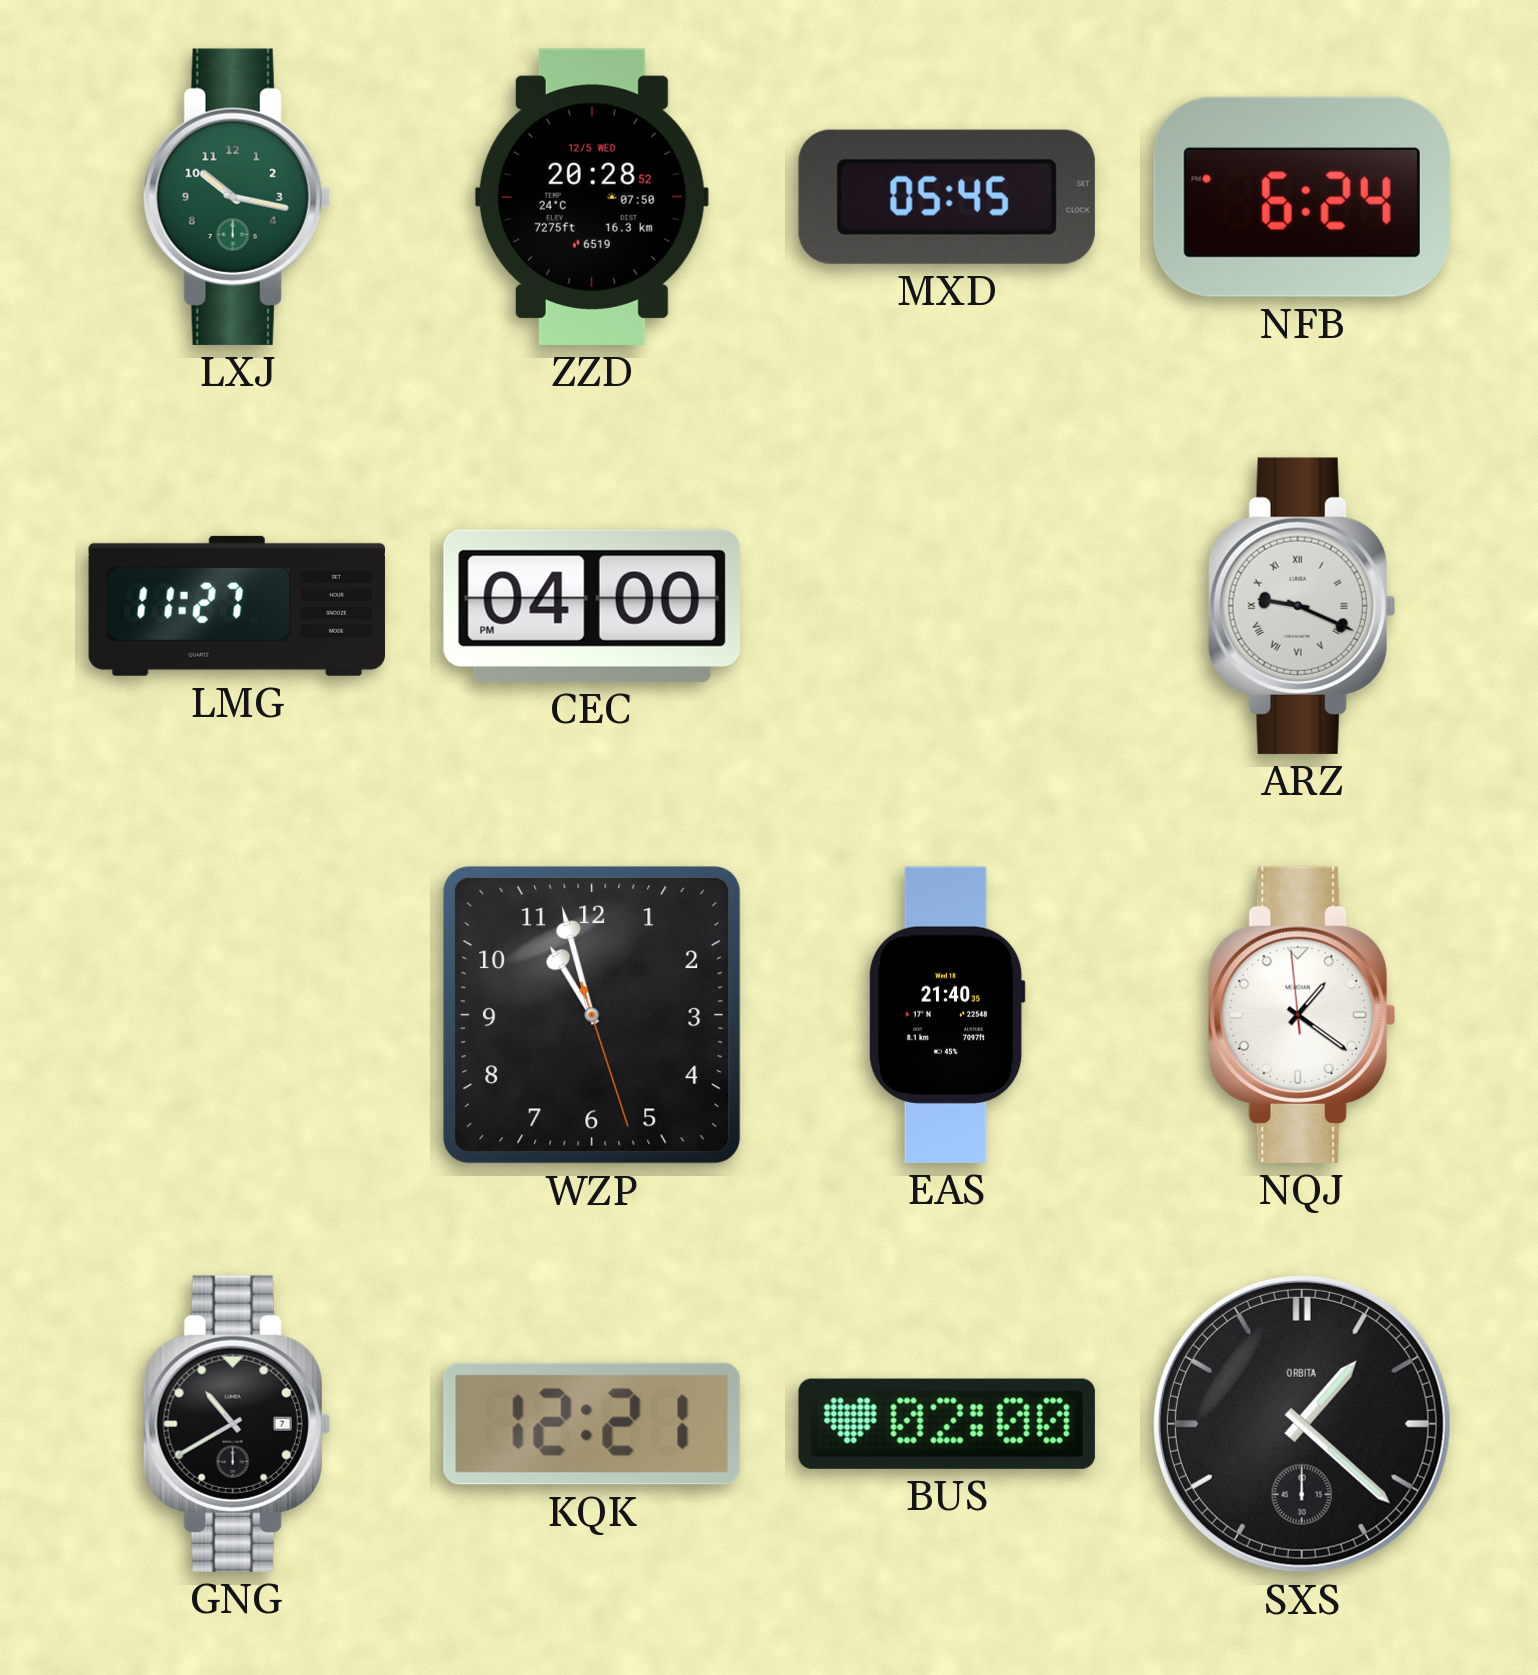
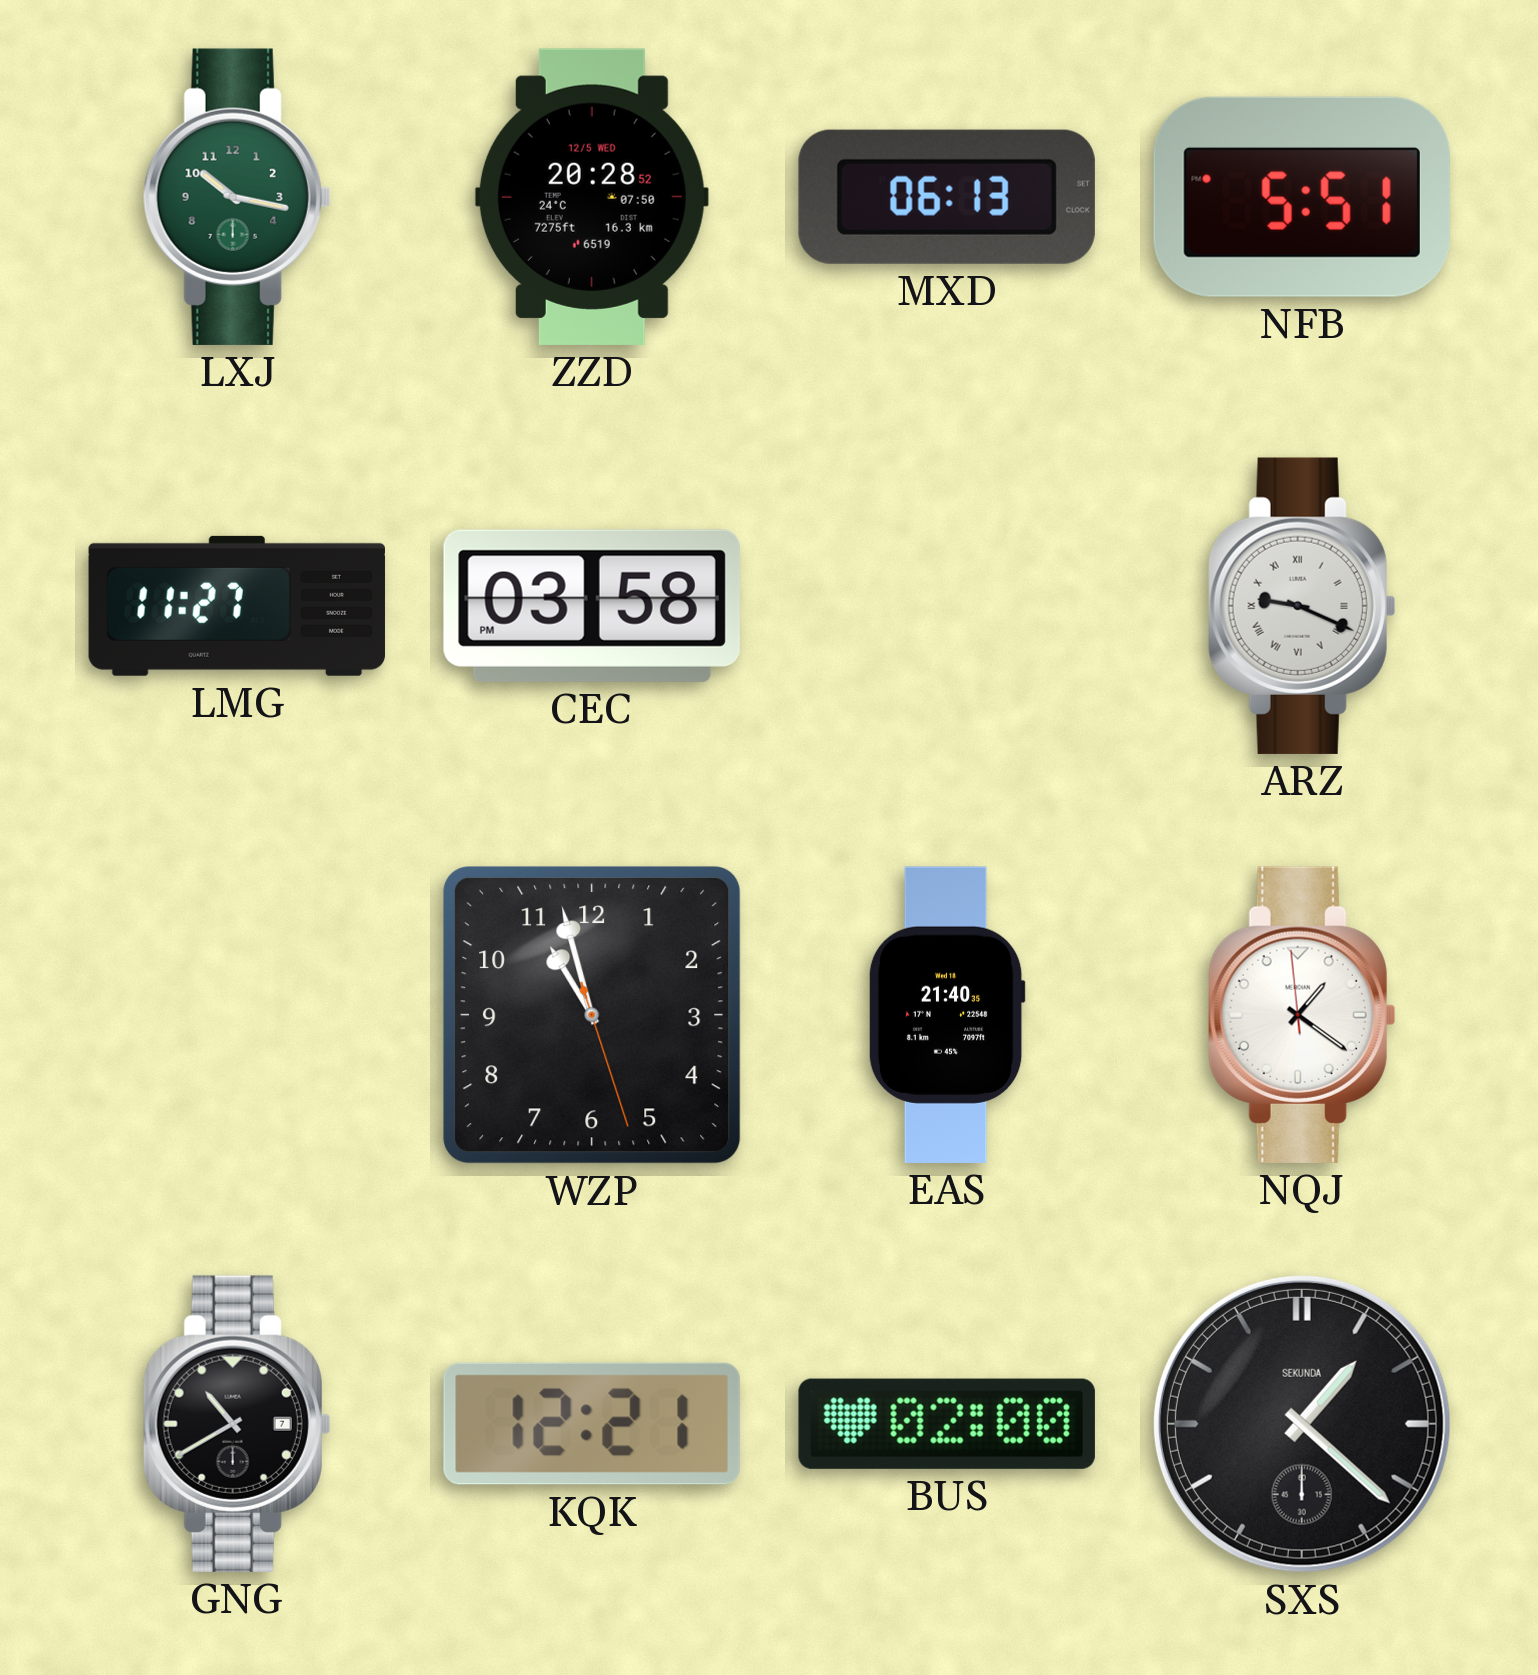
MXD: 05:45 -> 06:13 (947, 197)
NFB: 6:24 -> 5:51 (1302, 197)
CEC: 04:00 -> 03:58 (592, 606)
SXS brand: ORBITA -> SEKUNDA (1302, 1424)
